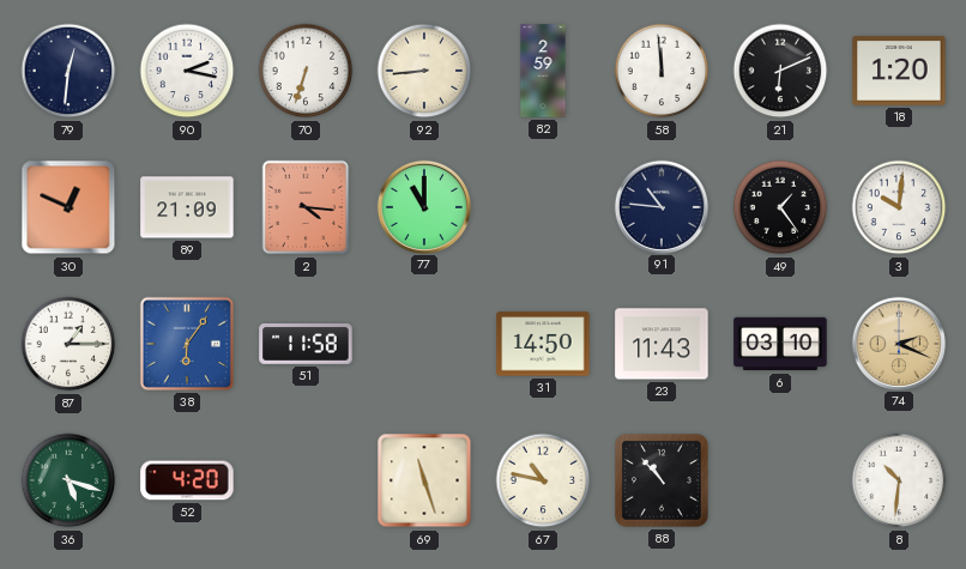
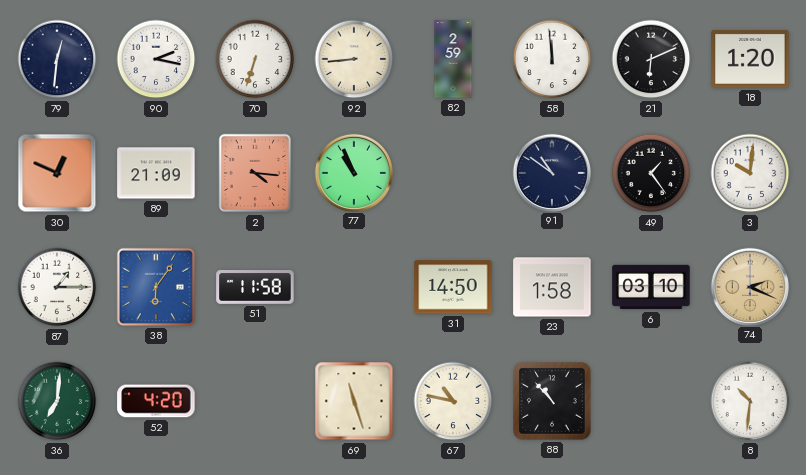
77: 11:00 -> 10:56 (353, 172)
91: 10:46 -> 10:51 (551, 172)
23: 11:43 -> 1:58 (552, 287)
36: 5:18 -> 7:01 (57, 401)
